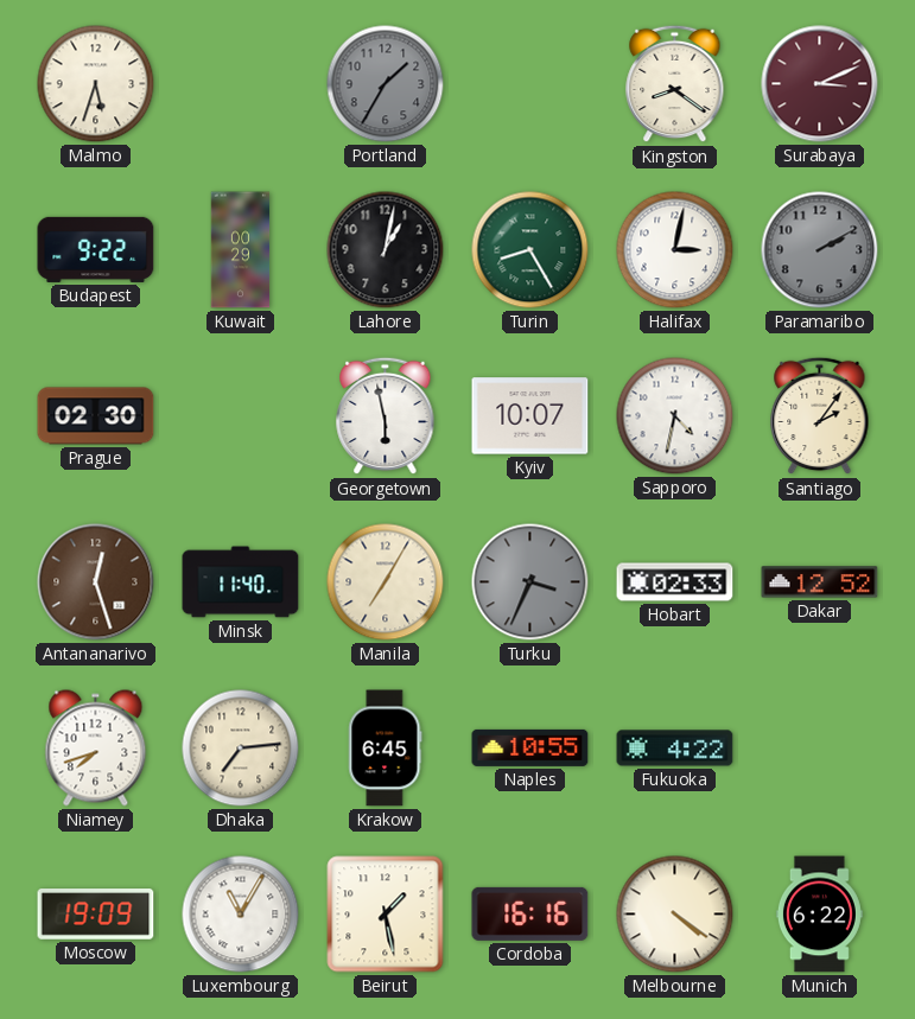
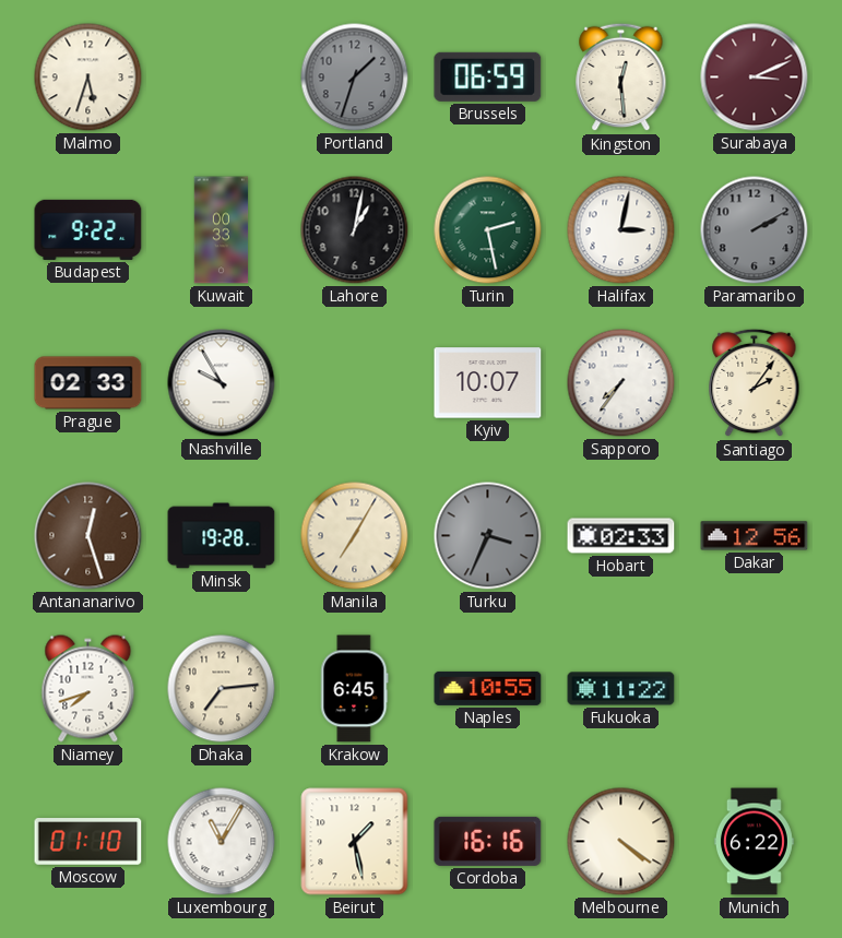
Portland: 1:35 -> 1:33 (355, 78)
Brussels: none -> 06:59 (488, 76)
Kingston: 8:21 -> 12:29 (621, 78)
Kuwait: 00:29 -> 00:33 (222, 230)
Turin: 8:25 -> 2:28 (488, 230)
Prague: 02:30 -> 02:33 (88, 383)
Nashville: none -> 9:55 (222, 383)
Georgetown: 5:58 -> none (386, 416)
Sapporo: 4:32 -> 7:36 (621, 383)
Minsk: 11:40 -> 19:28 (222, 536)
Dakar: 12:52 -> 12:56 (755, 536)
Fukuoka: 4:22 -> 11:22 (621, 689)
Moscow: 19:09 -> 01:10 (88, 842)
